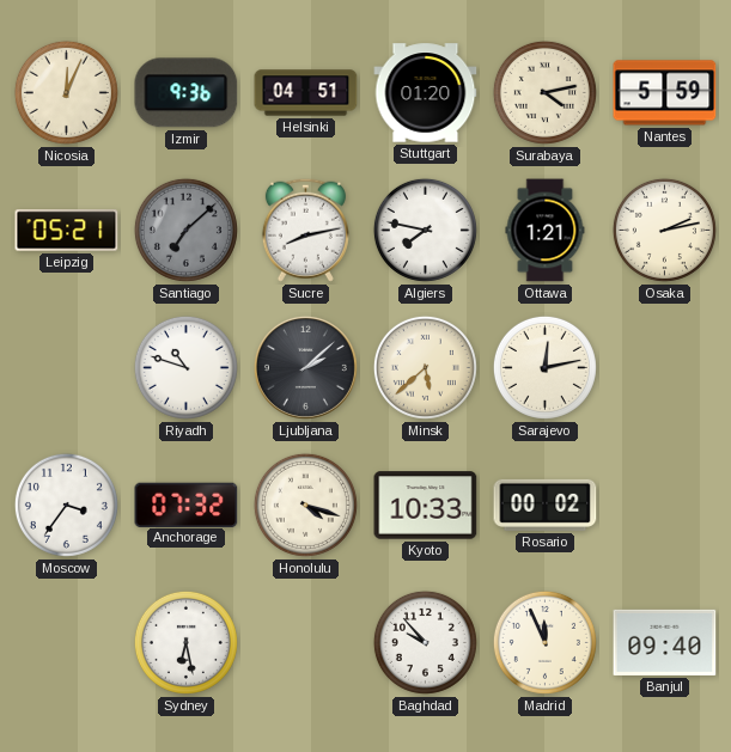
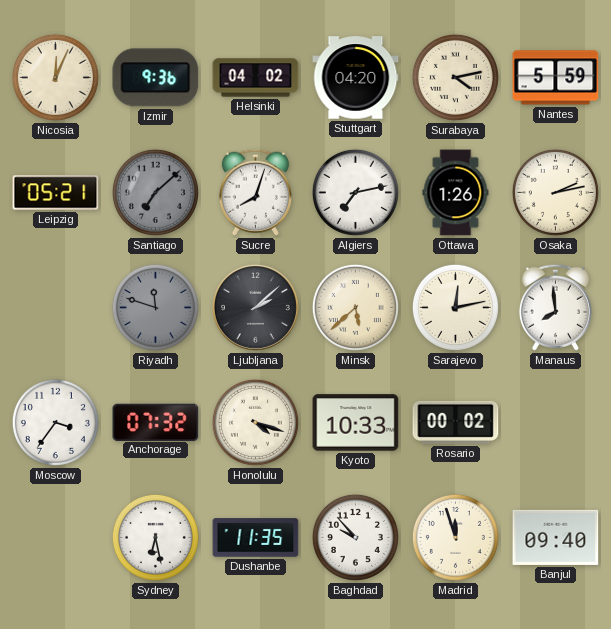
Helsinki: 04:51 -> 04:02 (256, 78)
Stuttgart: 01:20 -> 04:20 (356, 78)
Sucre: 8:13 -> 8:03 (255, 192)
Algiers: 7:47 -> 7:13 (355, 192)
Ottawa: 1:21 -> 1:26 (456, 193)
Riyadh: 10:48 -> 11:48 (155, 307)
Riyadh dial: white -> grey (155, 307)
Manaus: none -> 7:59 (555, 307)
Dushanbe: none -> 11:35 (256, 538)
Madrid: 11:56 -> 11:57 (455, 537)
